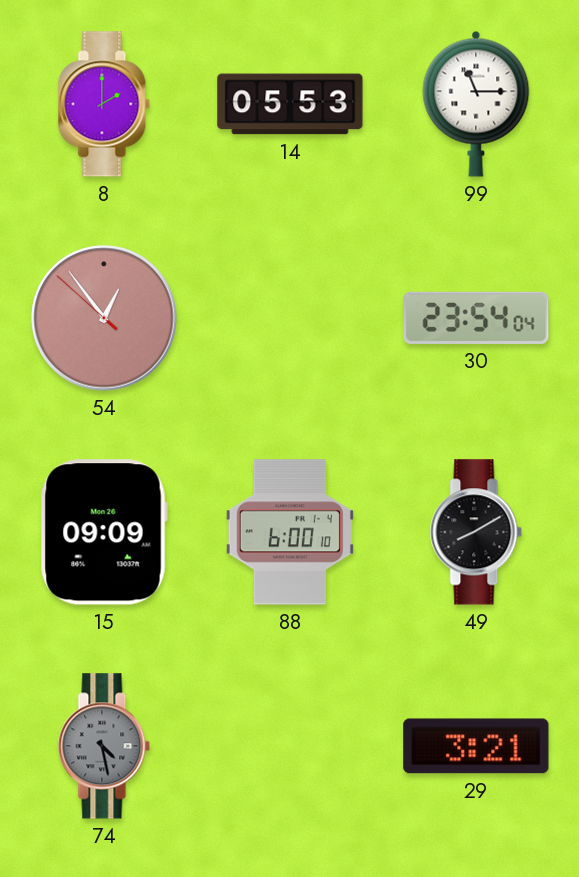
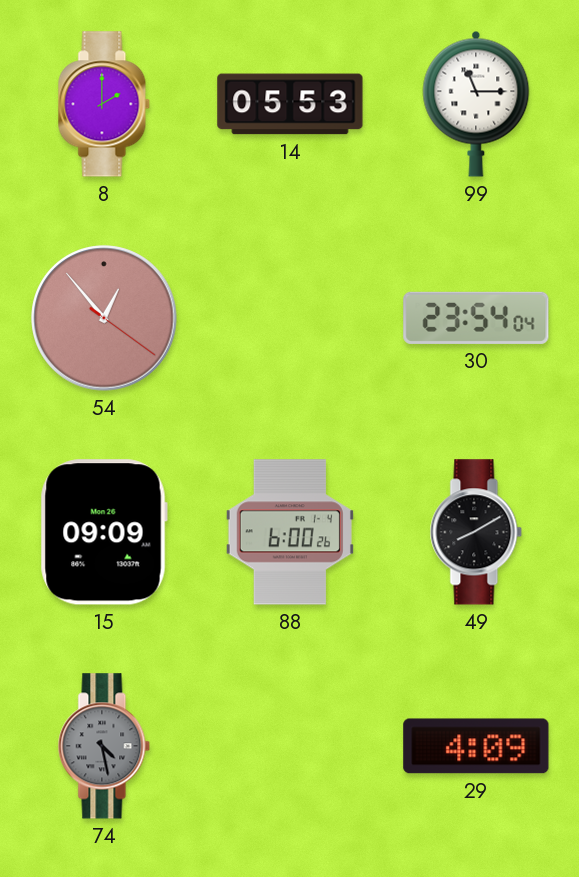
54: 12:53:52 -> 12:53:21 (104, 318)
88: 6:00:10 -> 6:00:26 (290, 532)
29: 3:21 -> 4:09 (476, 746)
